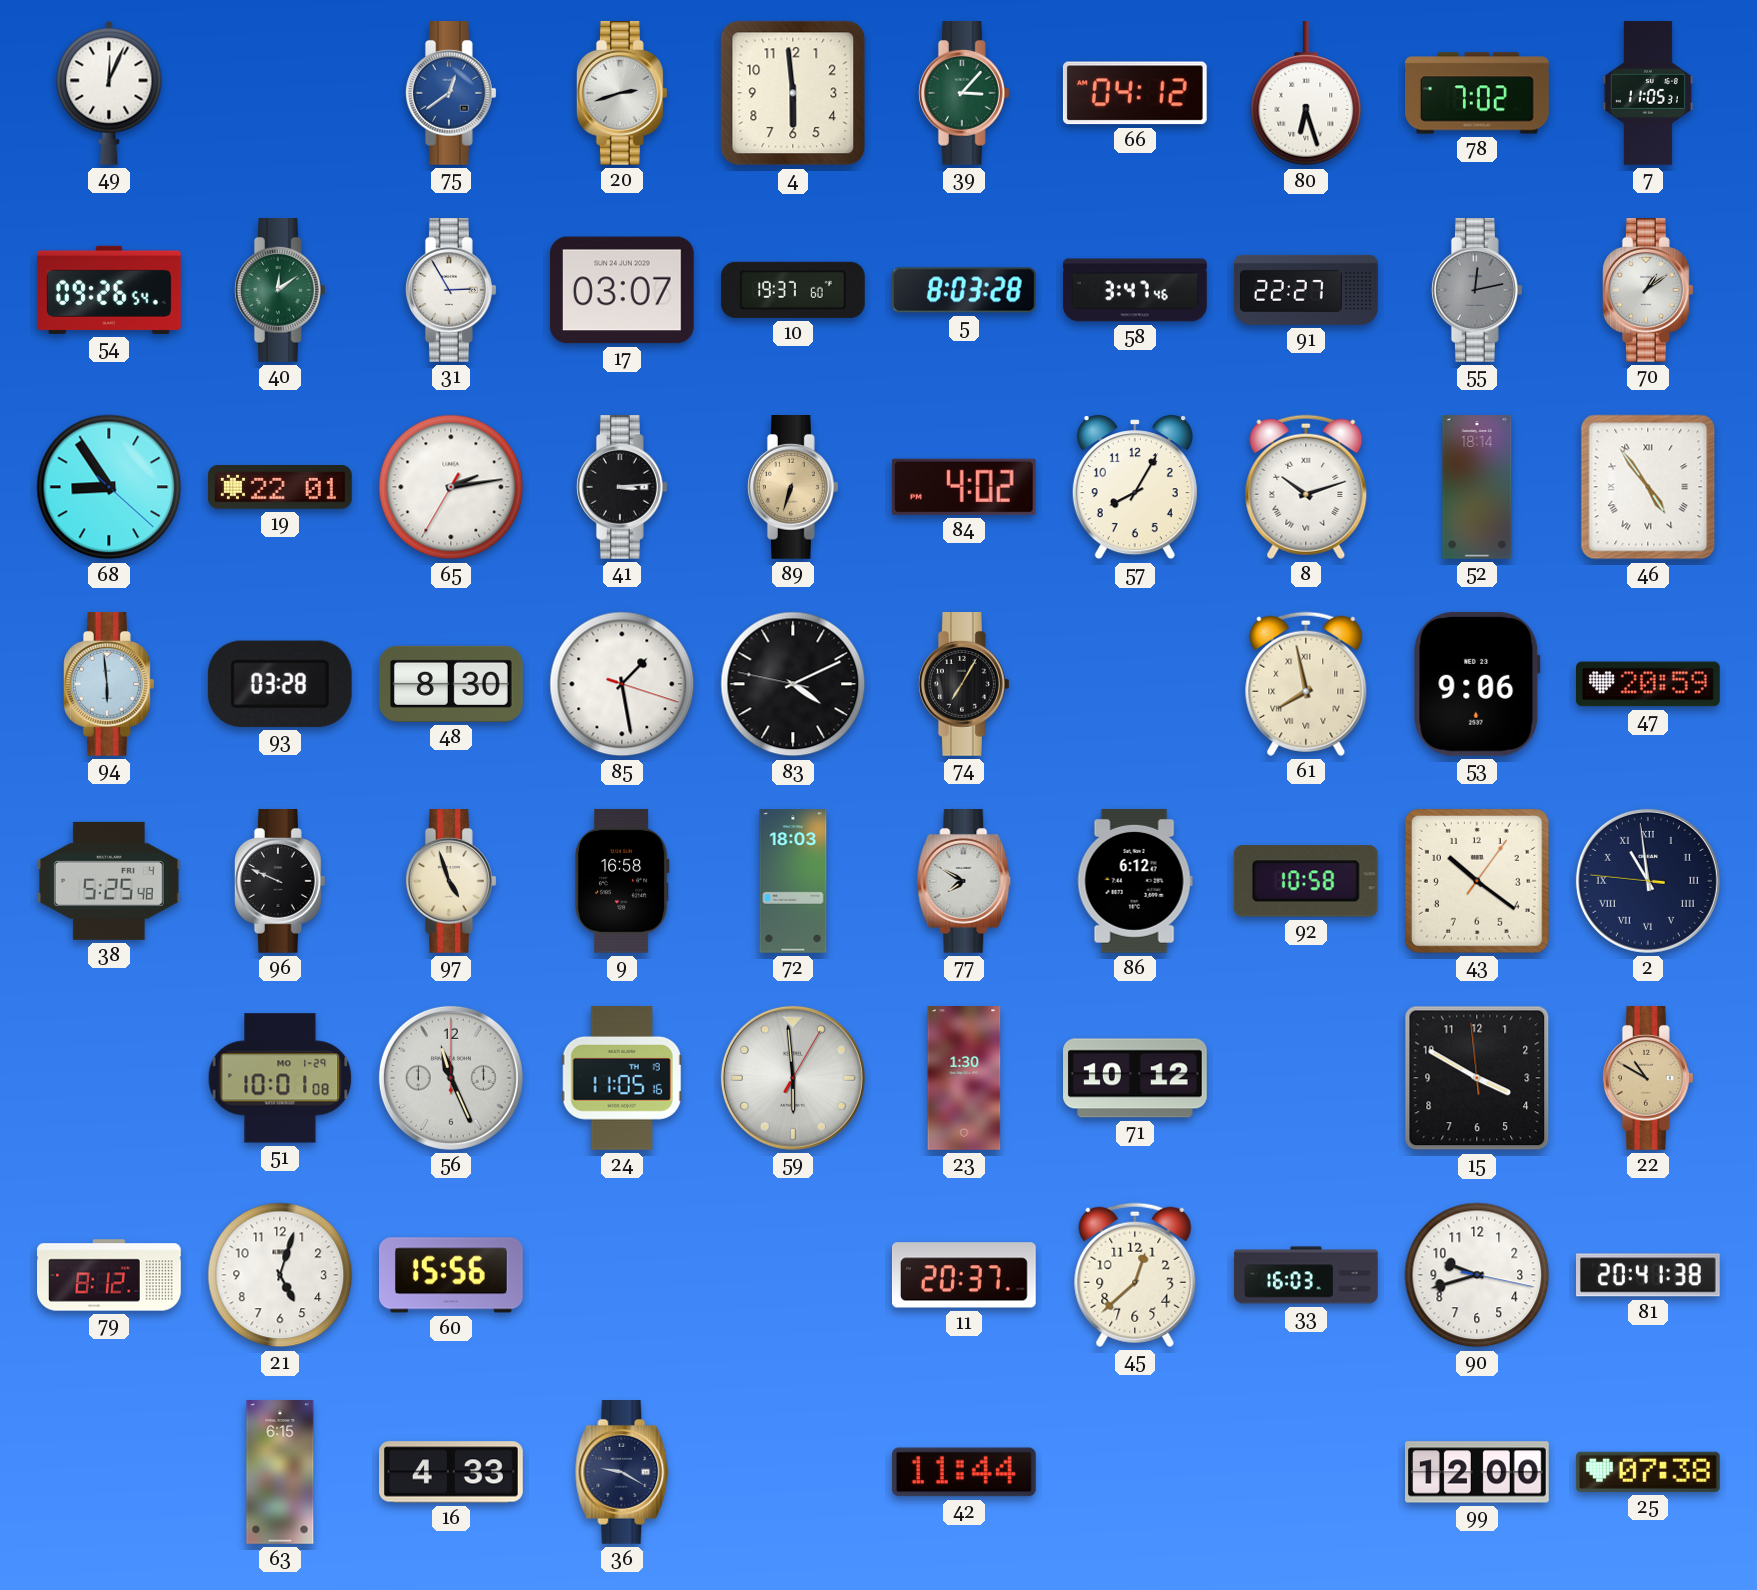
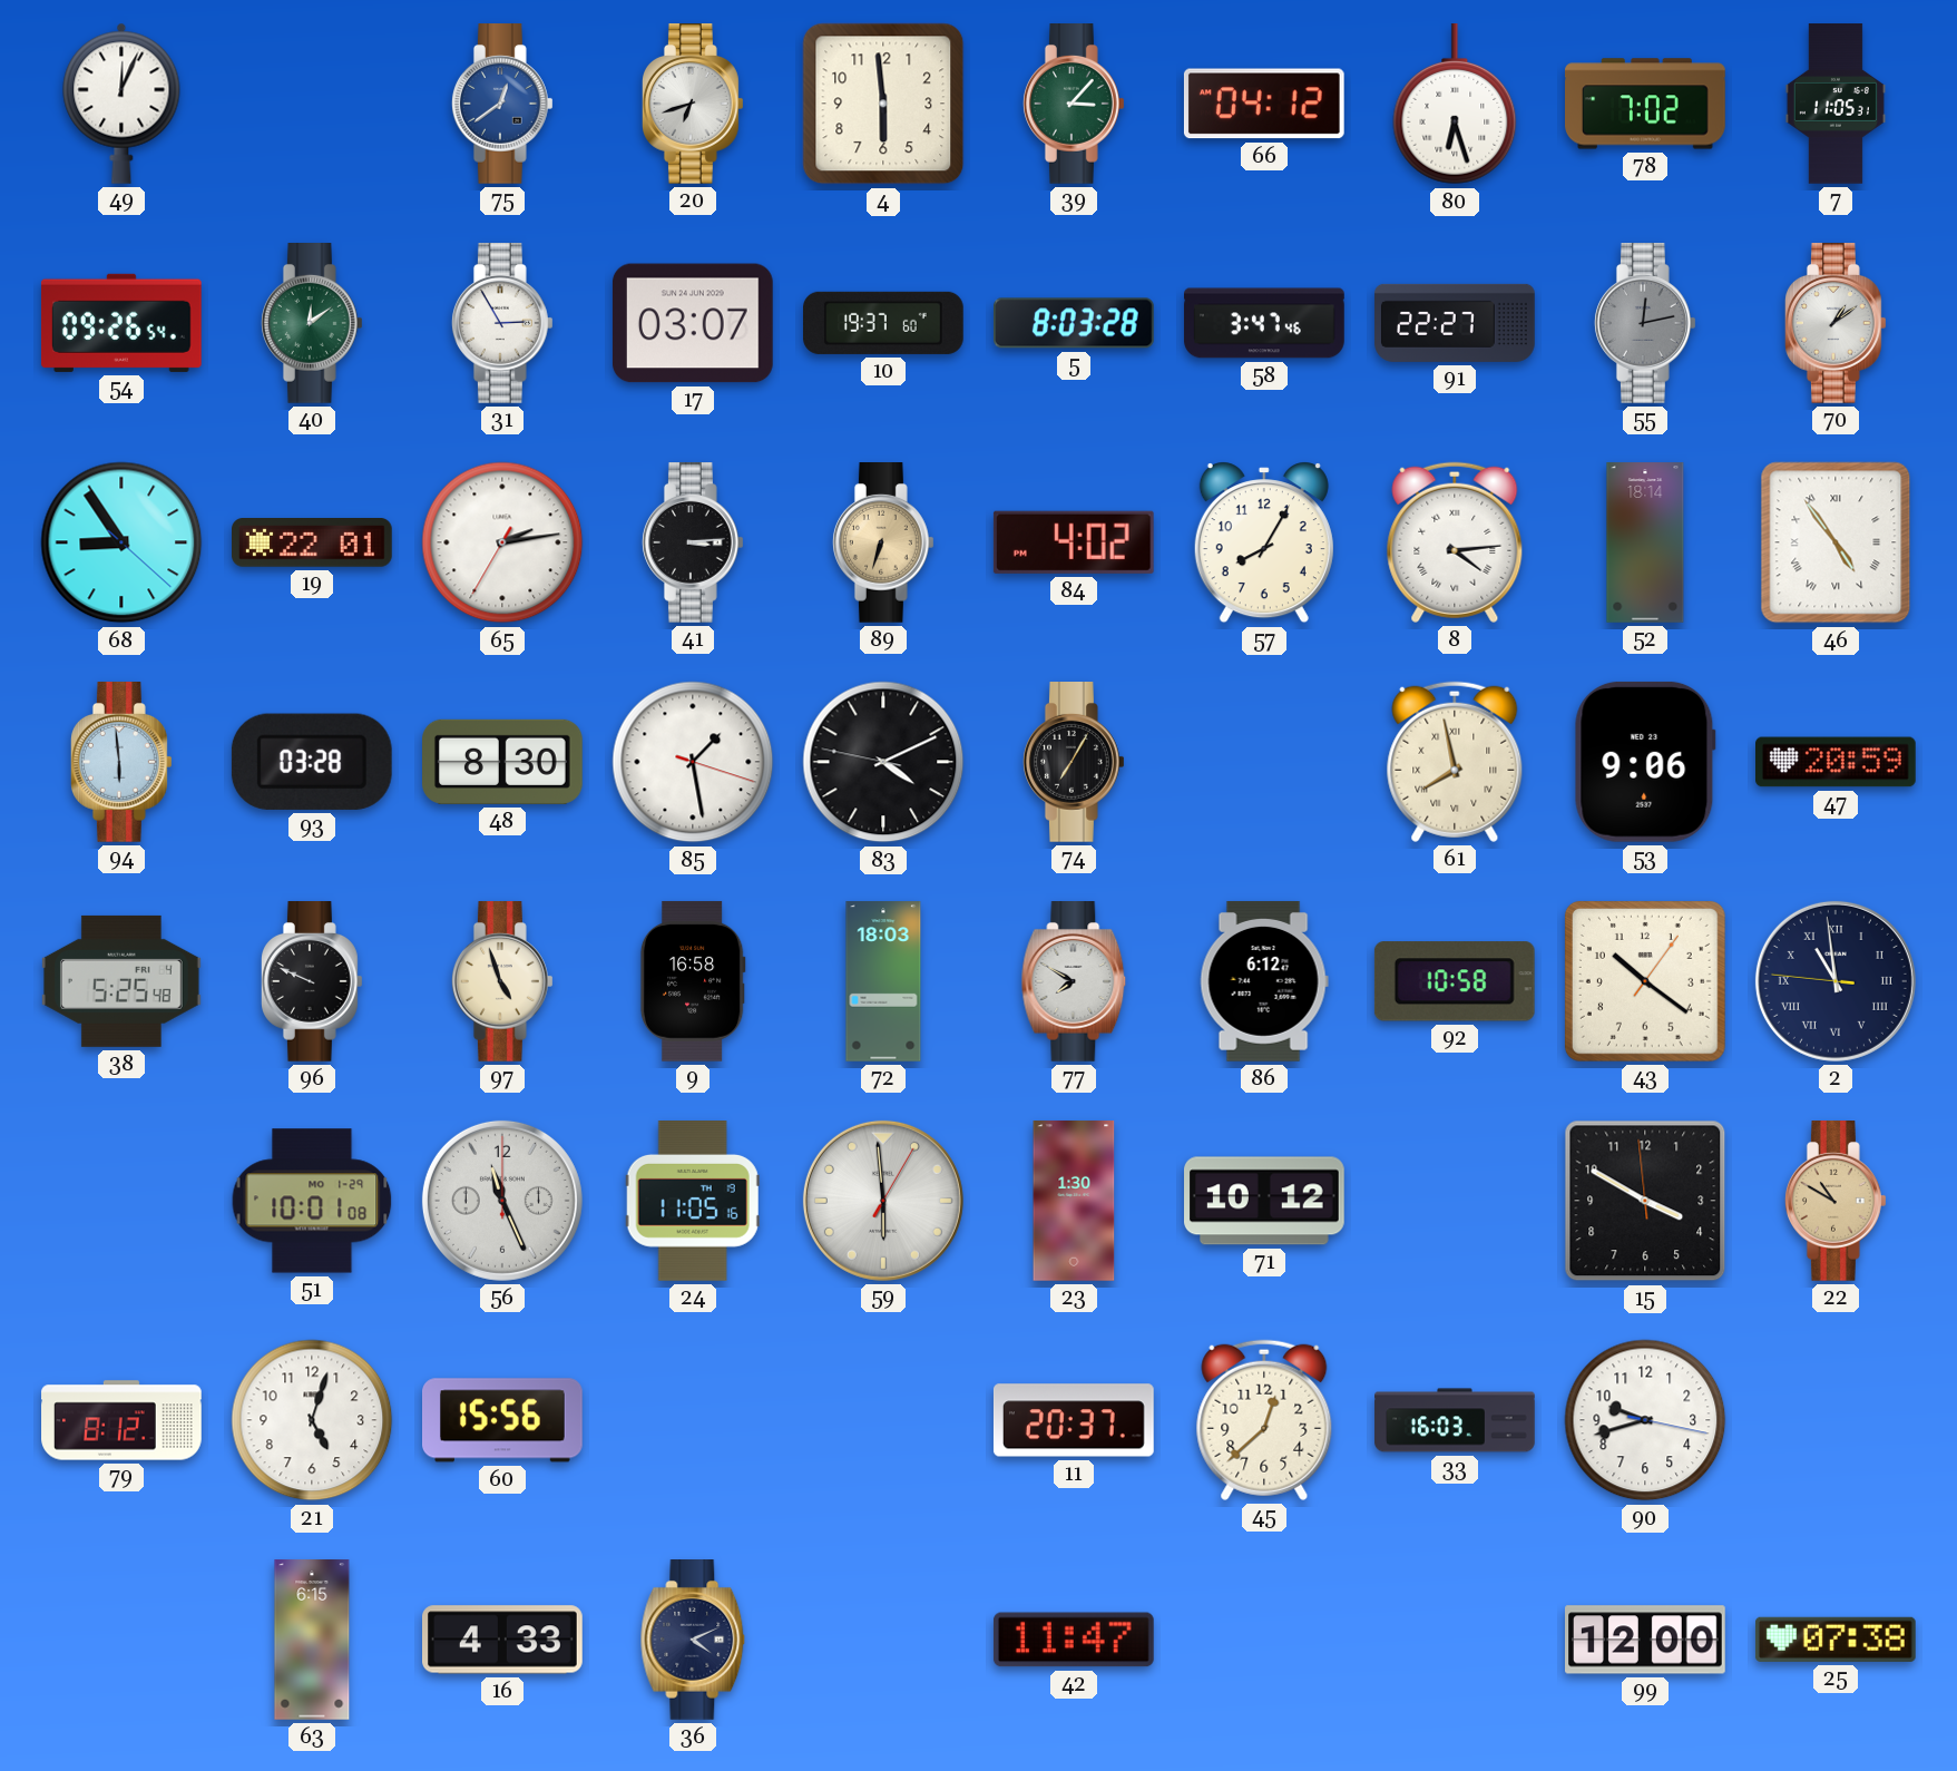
20: 2:42 -> 6:42 (693, 105)
8: 10:12 -> 4:14 (1455, 542)
81: 20:41 -> none (1649, 1275)
36: 9:20 -> 4:11 (693, 1641)
42: 11:44 -> 11:47 (1074, 1640)
